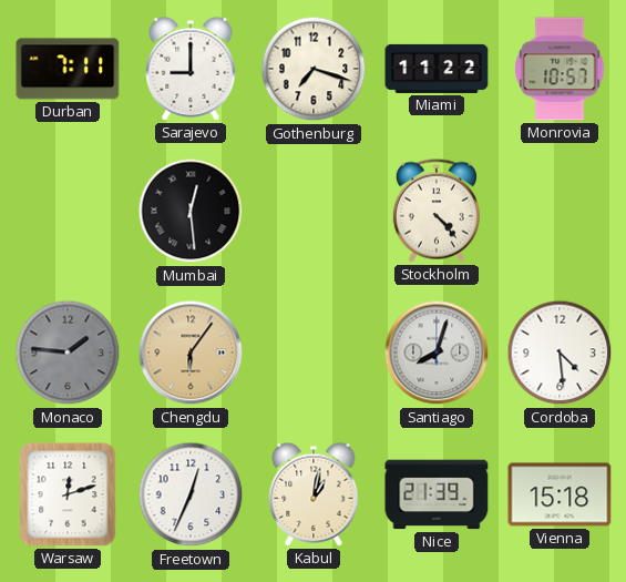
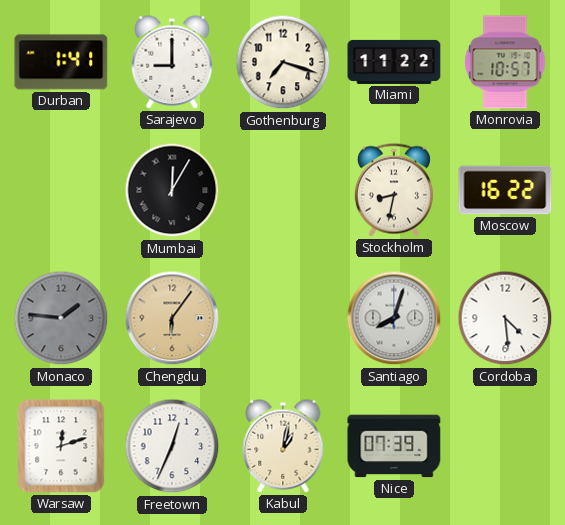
Durban: 7:11 -> 1:41 (61, 62)
Mumbai: 12:29 -> 12:05 (172, 190)
Stockholm: 4:23 -> 8:32 (394, 190)
Moscow: none -> 16:22 (505, 190)
Nice: 21:39 -> 07:39 (394, 446)
Vienna: 15:18 -> none (560, 494)
